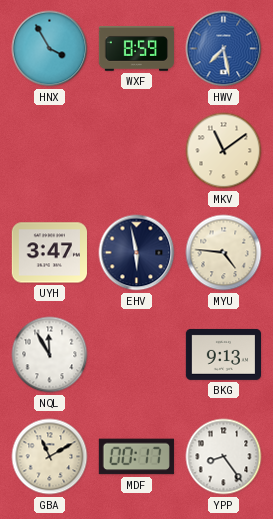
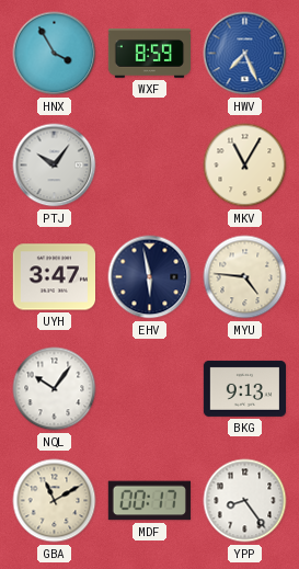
HWV: 7:28 -> 7:26 (245, 54)
PTJ: none -> 10:06 (55, 166)
MKV: 11:09 -> 11:05 (245, 166)
NQL: 11:55 -> 10:06 (55, 389)
